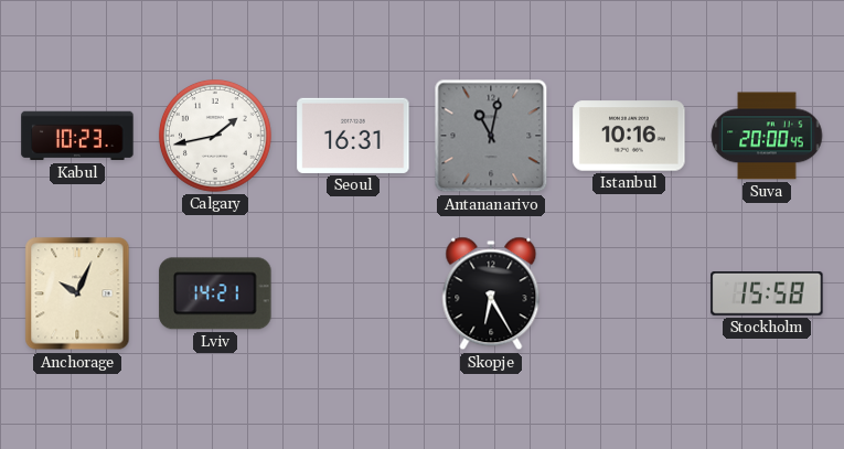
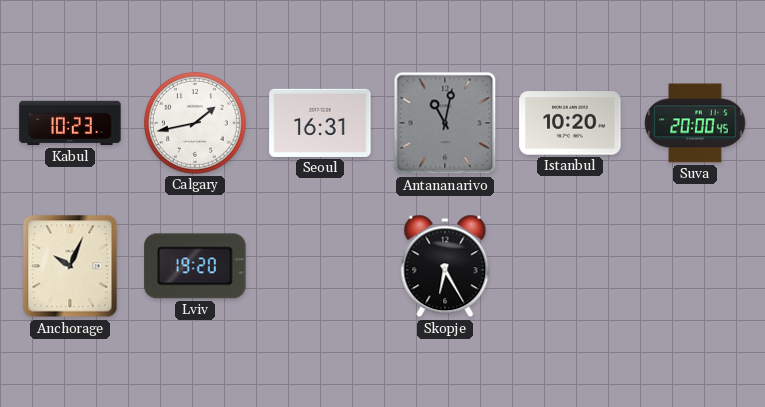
Istanbul: 10:16 -> 10:20 (570, 123)
Lviv: 14:21 -> 19:20 (195, 266)
Stockholm: 15:58 -> none (767, 293)
